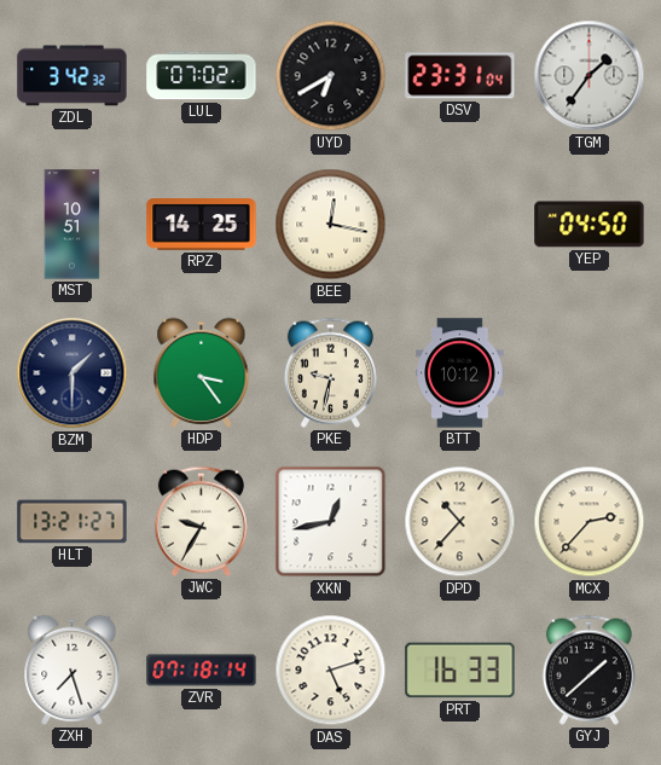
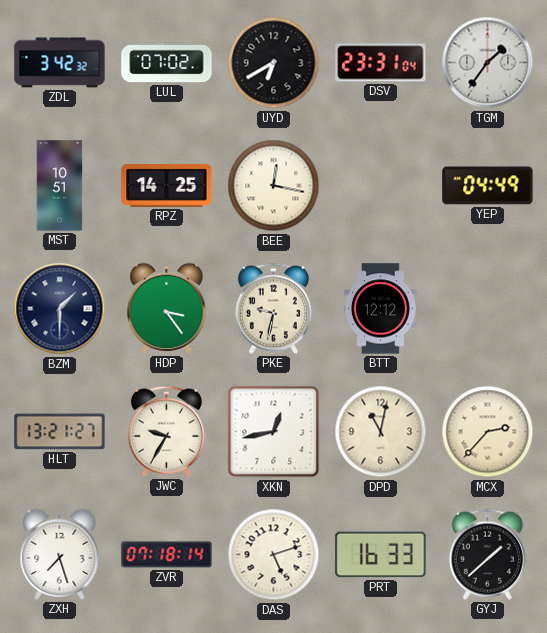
YEP: 04:50 -> 04:49 (488, 186)
BTT: 10:12 -> 12:12 (381, 309)
DPD: 10:37 -> 11:02 (381, 432)
